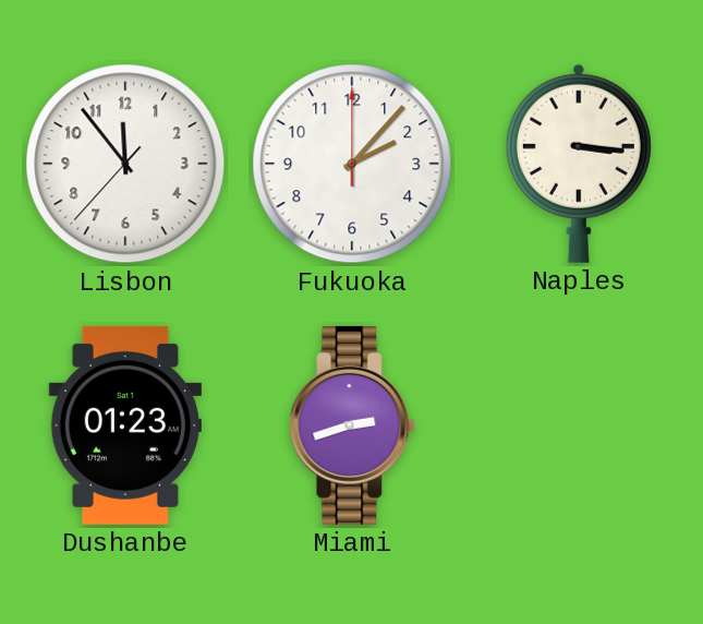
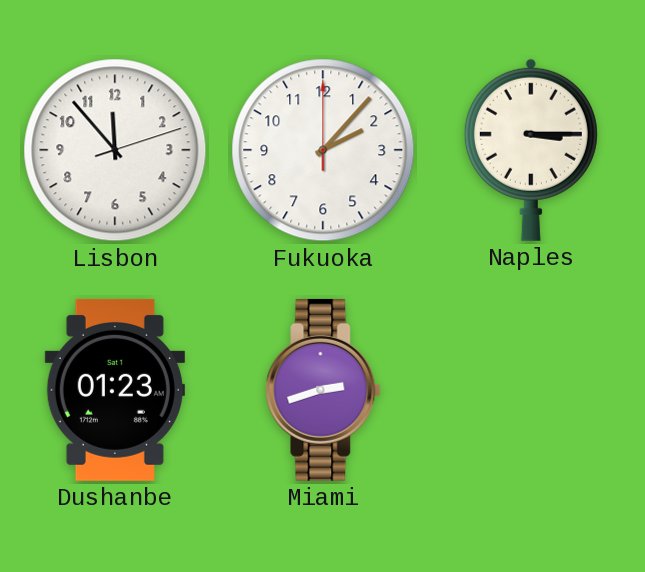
Lisbon: 11:53:37 -> 11:53:12 (115, 150)
Naples: 3:16 -> 3:15 (531, 150)
